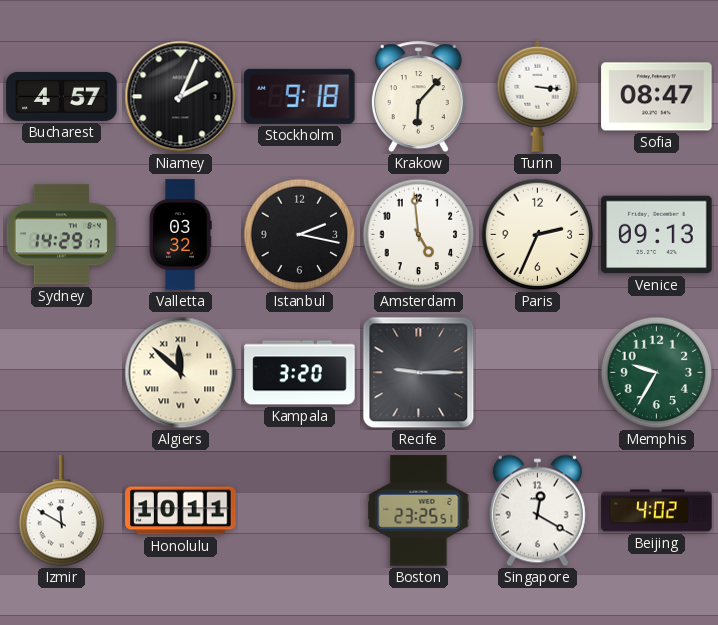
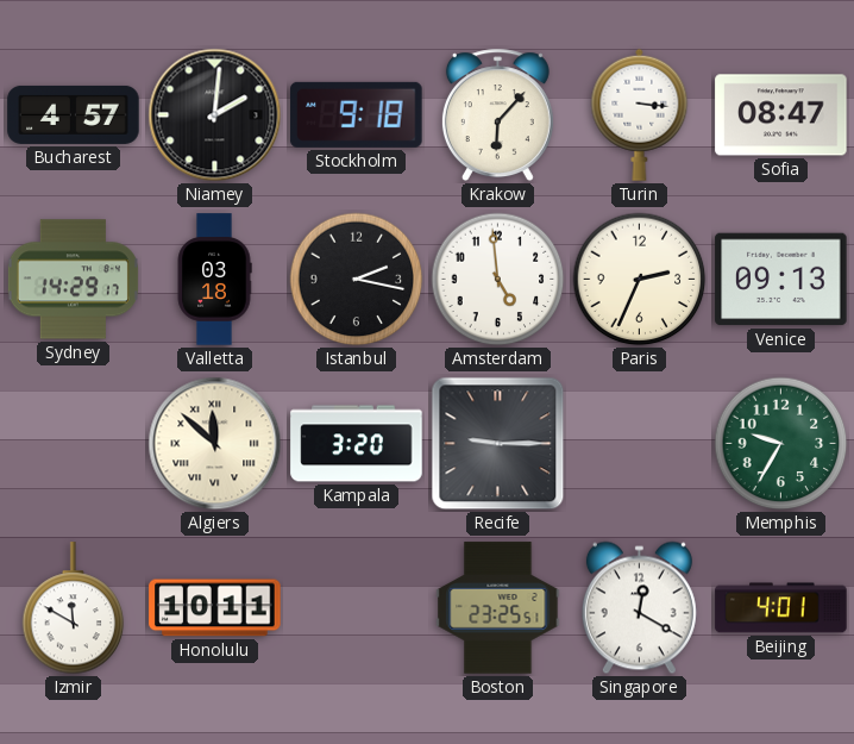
Niamey: 2:04 -> 2:01 (215, 115)
Valletta: 03:32 -> 03:18 (214, 280)
Beijing: 4:02 -> 4:01 (781, 608)
